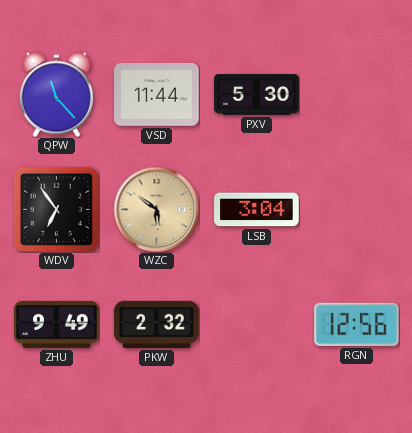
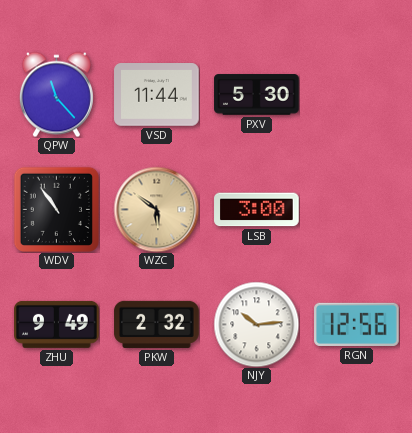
WDV: 6:54 -> 10:54 (56, 209)
LSB: 3:04 -> 3:00 (257, 210)
NJY: none -> 10:14 (256, 324)
